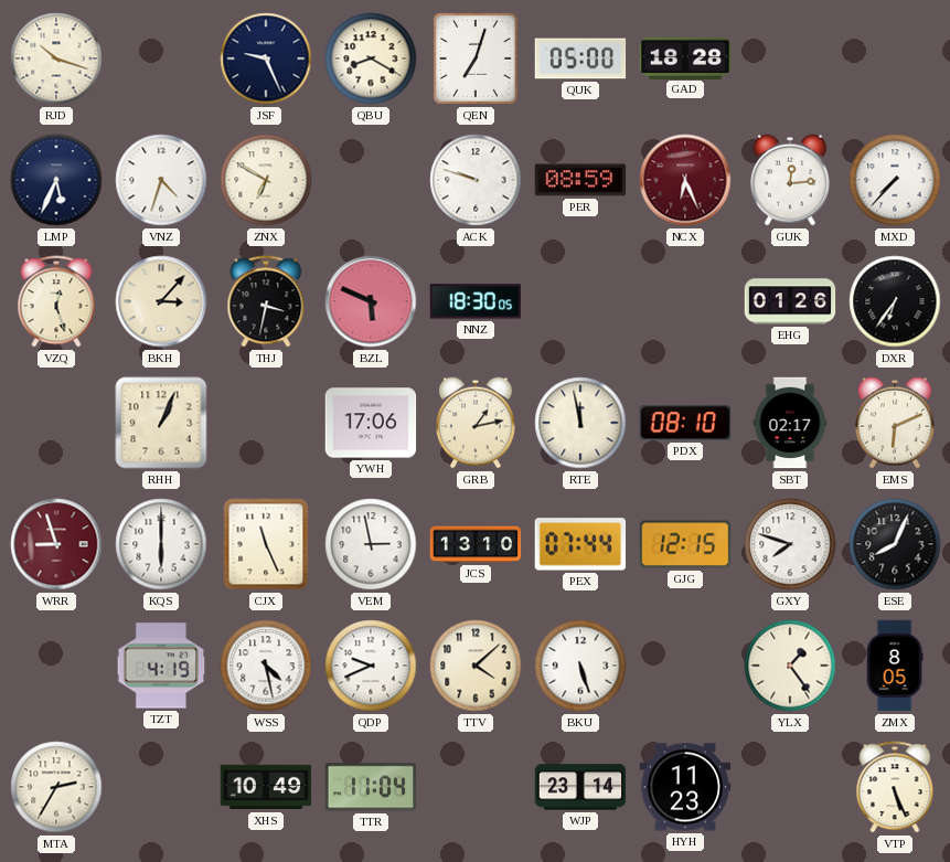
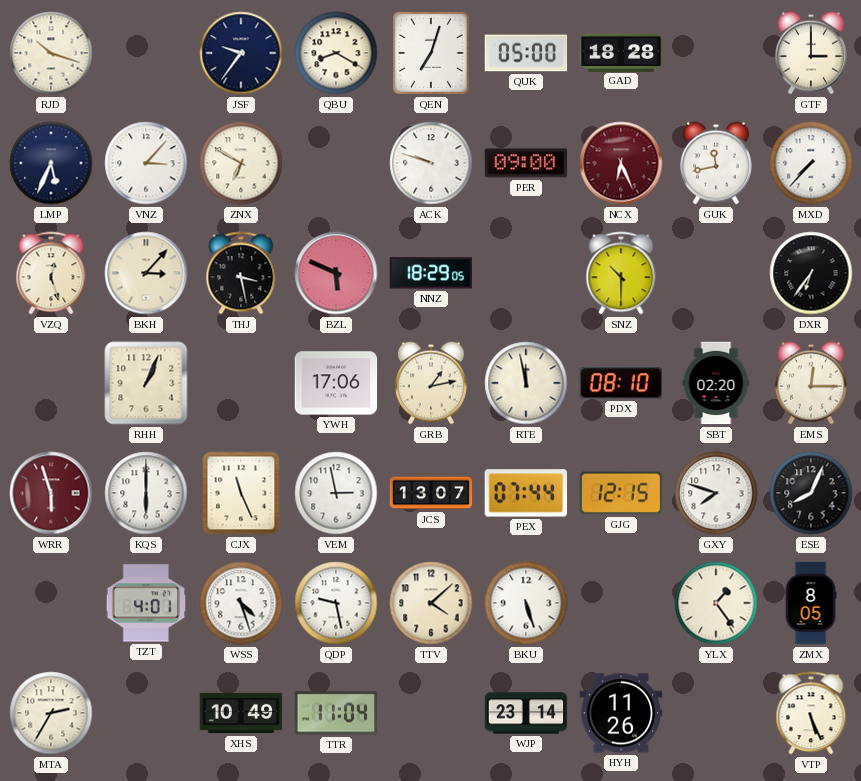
JSF: 9:26 -> 9:36 (241, 53)
GTF: none -> 3:00 (811, 53)
VNZ: 4:33 -> 3:07 (146, 163)
PER: 08:59 -> 09:00 (526, 163)
GUK: 12:14 -> 11:43 (716, 163)
THJ: 3:32 -> 3:28 (241, 273)
NNZ: 18:30 -> 18:29 (431, 273)
SNZ: none -> 10:30 (621, 273)
EHG: 01:26 -> none (790, 301)
SBT: 02:17 -> 02:20 (716, 383)
EMS: 6:11 -> 12:15 (811, 383)
WRR: 8:57 -> 5:57 (51, 493)
JCS: 13:10 -> 13:07 (431, 493)
TZT: 4:19 -> 4:01 (146, 603)
WSS: 4:28 -> 4:27 (241, 603)
QDP: 9:41 -> 9:28 (336, 603)
HYH: 11:23 -> 11:26 (621, 713)
